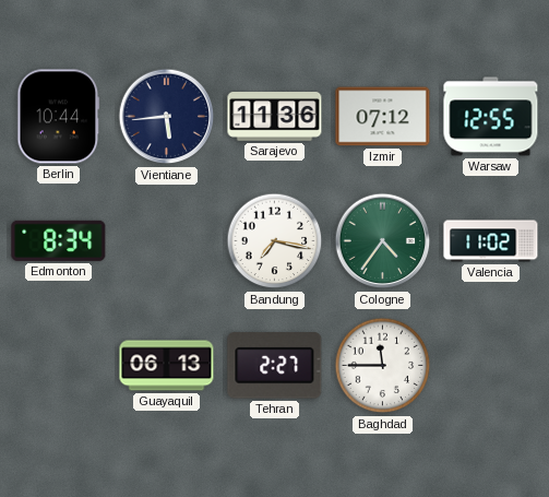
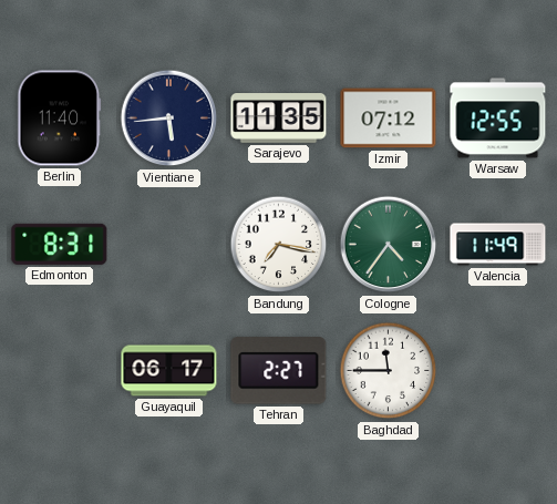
Berlin: 10:44 -> 11:40 (60, 119)
Sarajevo: 11:36 -> 11:35 (279, 119)
Edmonton: 8:34 -> 8:31 (60, 244)
Valencia: 11:02 -> 11:49 (498, 245)
Guayaquil: 06:13 -> 06:17 (169, 371)
